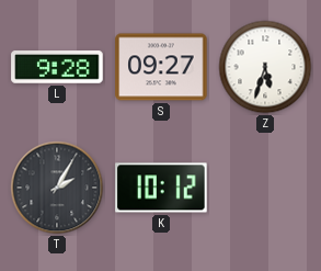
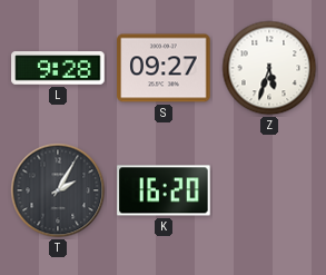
K: 10:12 -> 16:20 (164, 190)
